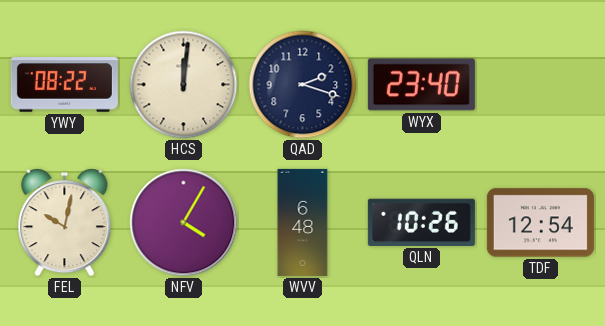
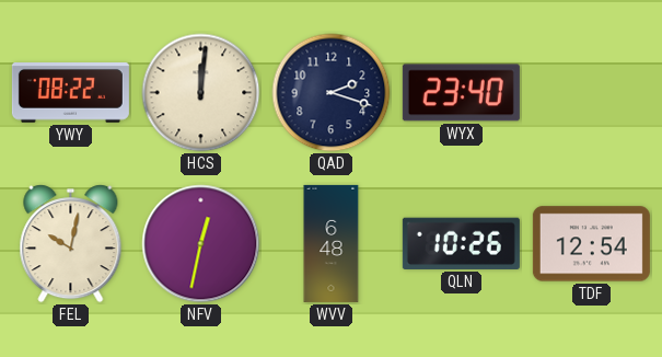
NFV: 4:05 -> 12:32 (201, 244)
